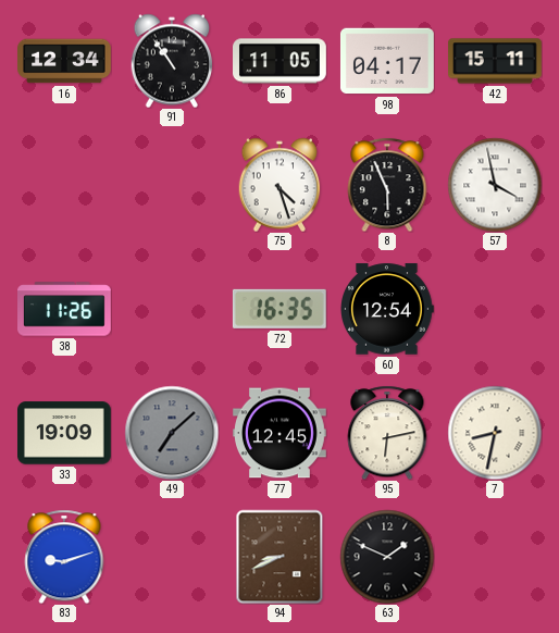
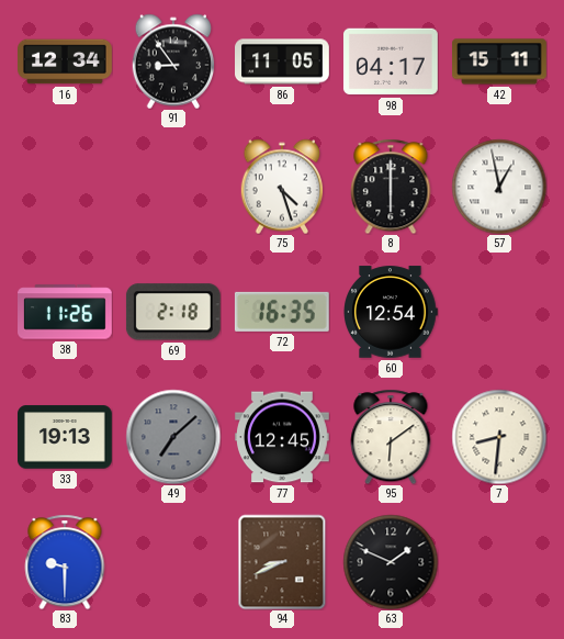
91: 10:54 -> 8:54 (173, 61)
8: 5:56 -> 6:00 (391, 187)
57: 3:58 -> 12:58 (499, 187)
69: none -> 2:18 (173, 312)
33: 19:09 -> 19:13 (66, 437)
95: 6:13 -> 6:09 (391, 437)
7: 8:32 -> 8:31 (499, 437)
83: 9:12 -> 9:30 (65, 562)
